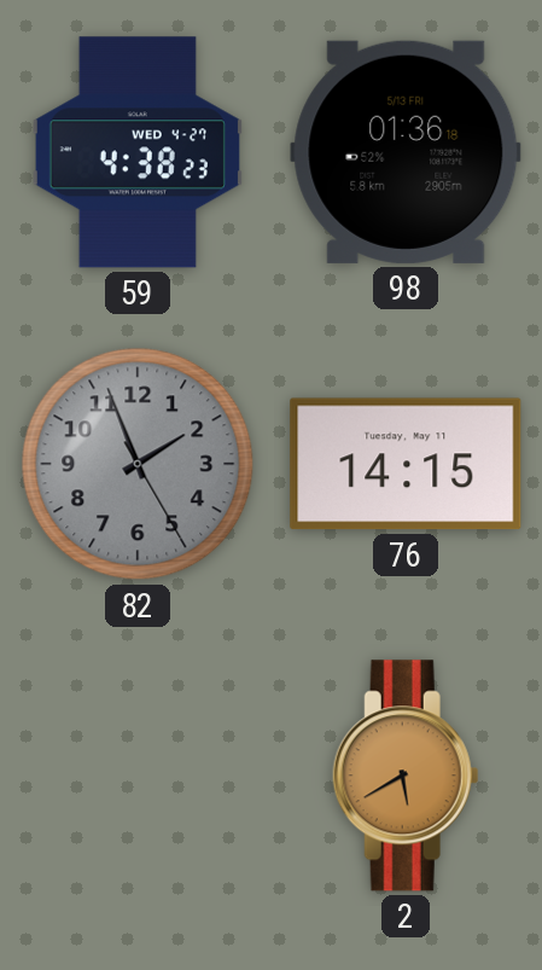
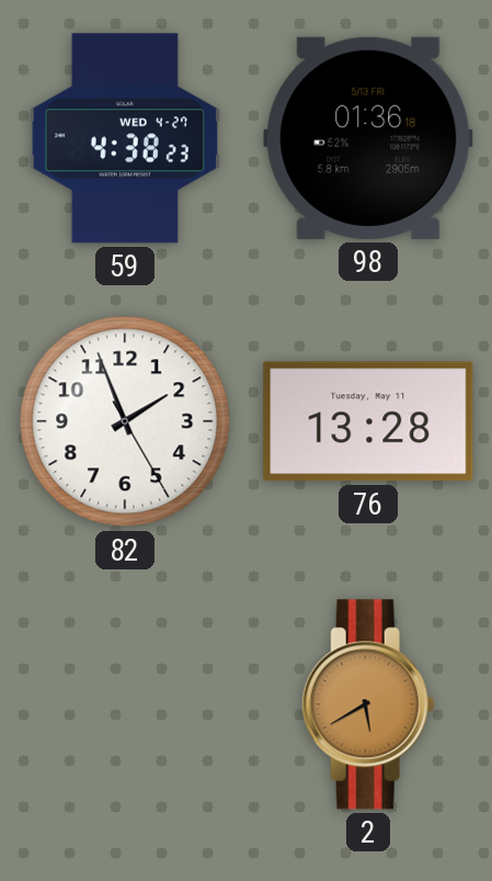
82 dial: grey -> white (125, 421)
76: 14:15 -> 13:28 (368, 421)
